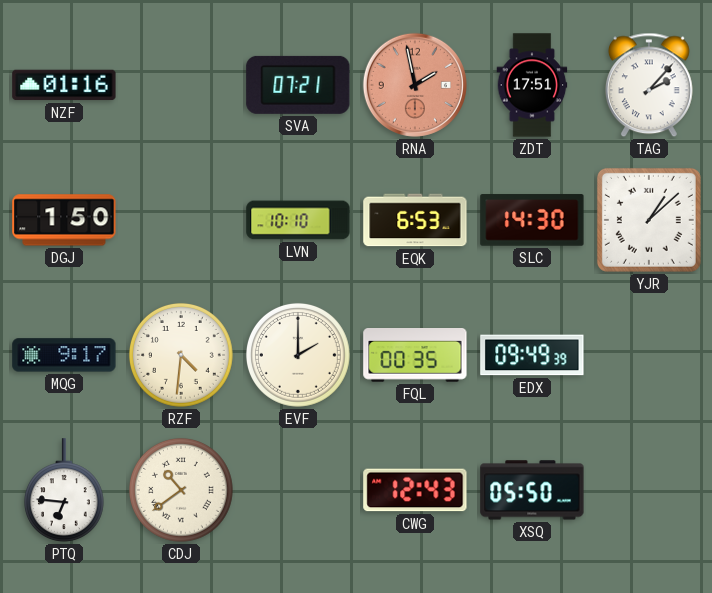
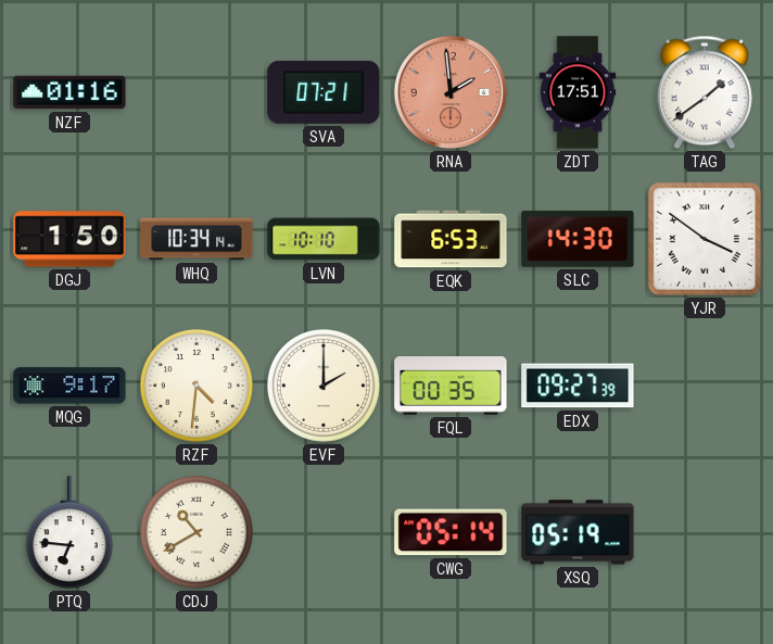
RNA: 1:58 -> 1:59 (451, 92)
TAG: 2:07 -> 1:39 (705, 92)
WHQ: none -> 10:34 (197, 239)
YJR: 1:08 -> 3:51 (705, 239)
EDX: 09:49 -> 09:27 (578, 386)
CDJ: 10:39 -> 10:40 (197, 532)
CWG: 12:43 -> 05:14 (451, 532)
XSQ: 05:50 -> 05:19 (578, 532)
